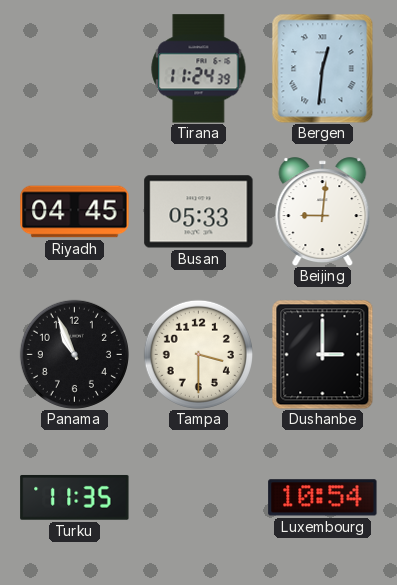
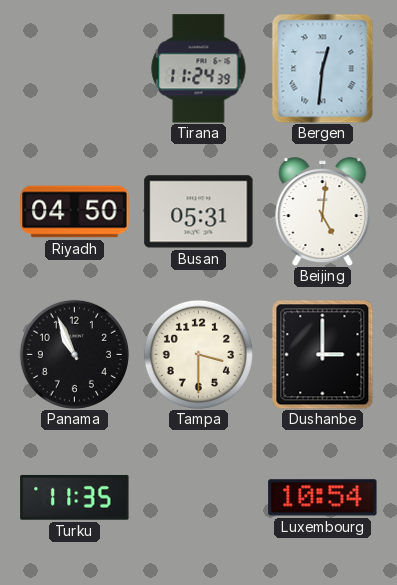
Riyadh: 04:45 -> 04:50 (75, 212)
Busan: 05:33 -> 05:31 (199, 212)
Beijing: 9:01 -> 5:01 (323, 212)
